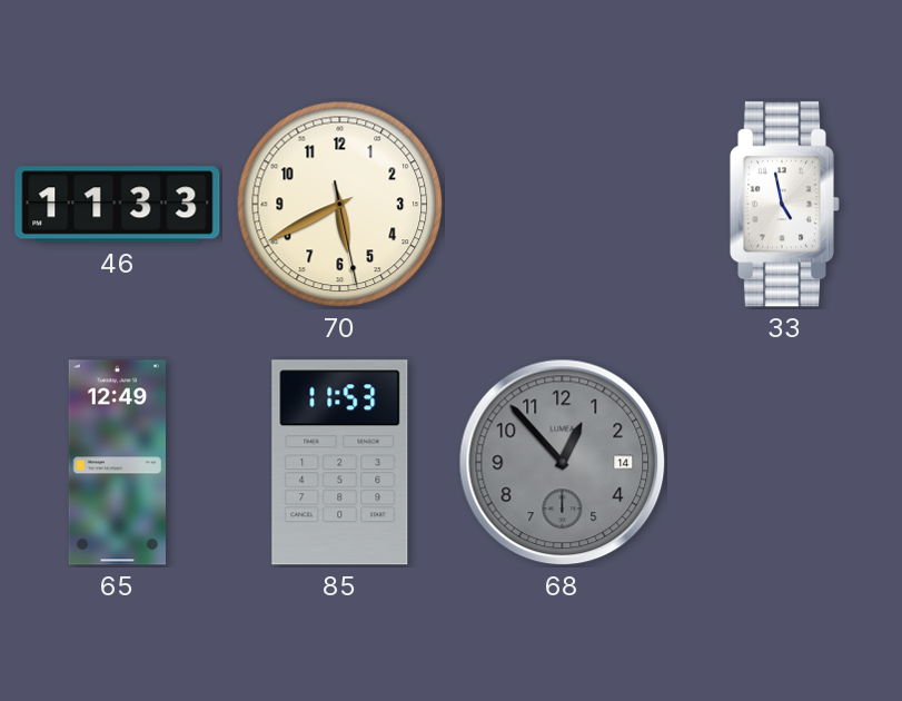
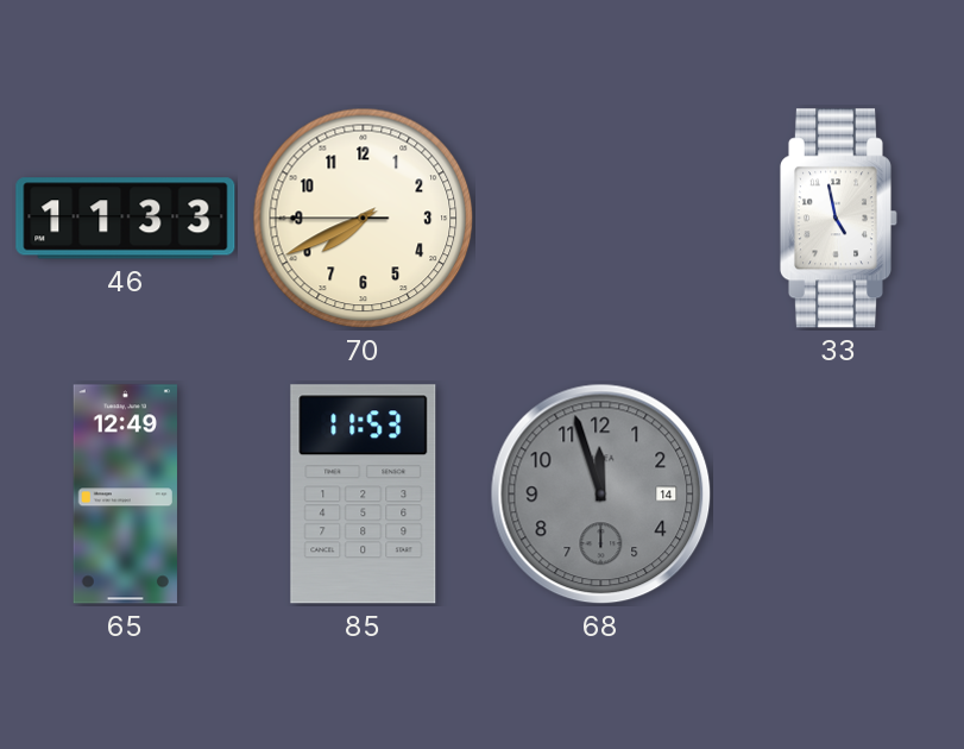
70: 5:40 -> 7:40 (364, 219)
68: 12:53 -> 11:57 (601, 495)
